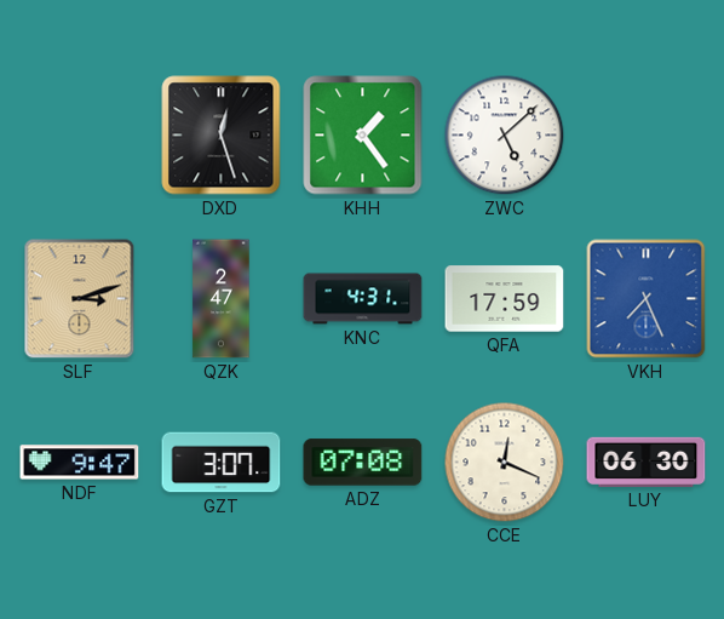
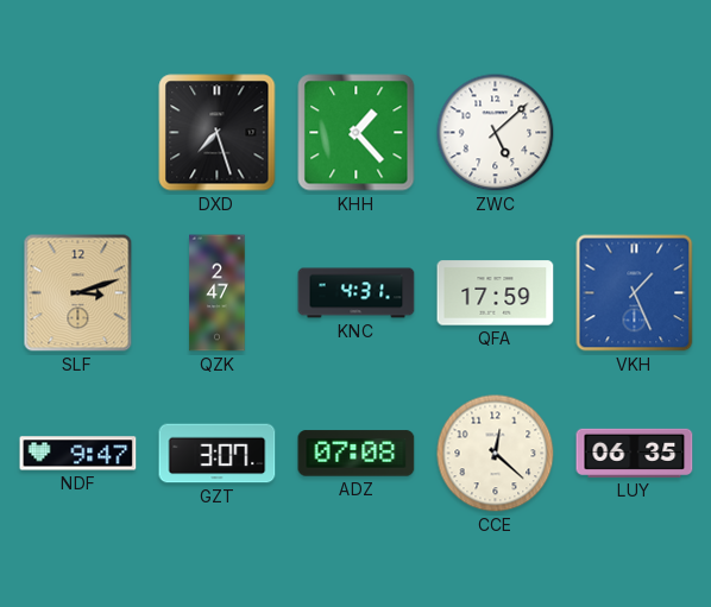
DXD: 12:27 -> 7:27 (218, 133)
KHH: 1:24 -> 1:23 (357, 133)
VKH: 7:26 -> 1:26 (635, 293)
CCE: 12:19 -> 12:22 (496, 454)
LUY: 06:30 -> 06:35 (635, 453)
